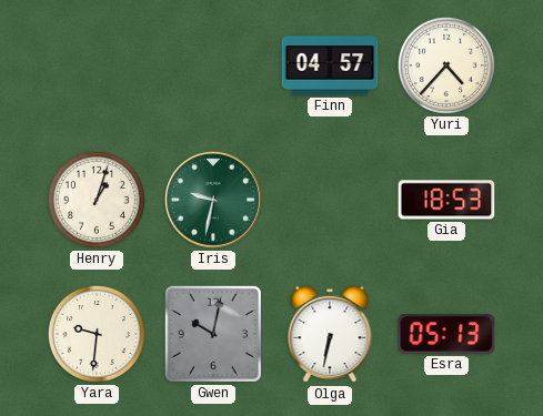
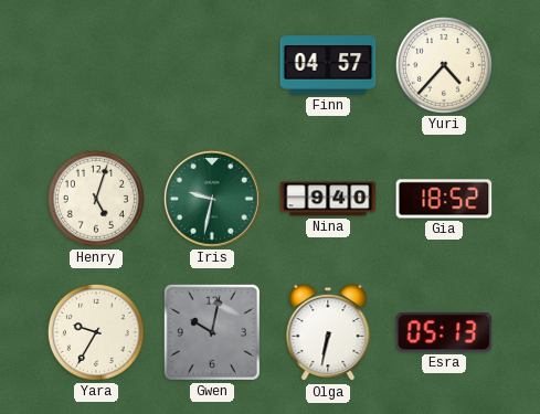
Henry: 1:03 -> 5:03 (96, 199)
Nina: none -> 9:40 (328, 199)
Gia: 18:53 -> 18:52 (444, 199)
Yara: 9:31 -> 9:35 (96, 332)
